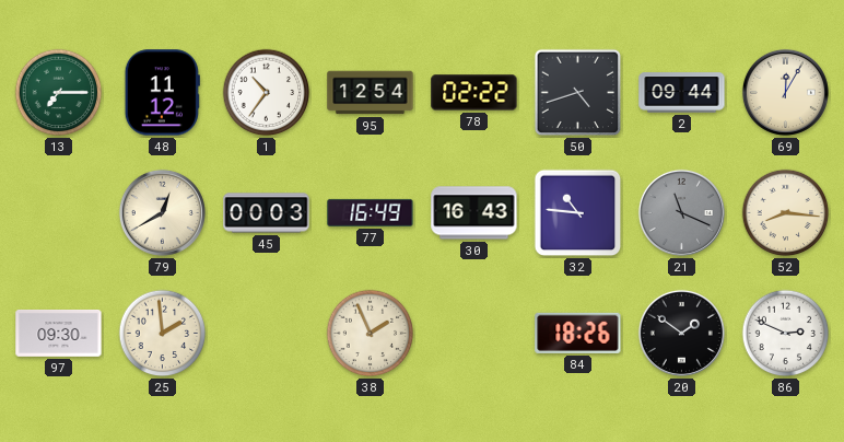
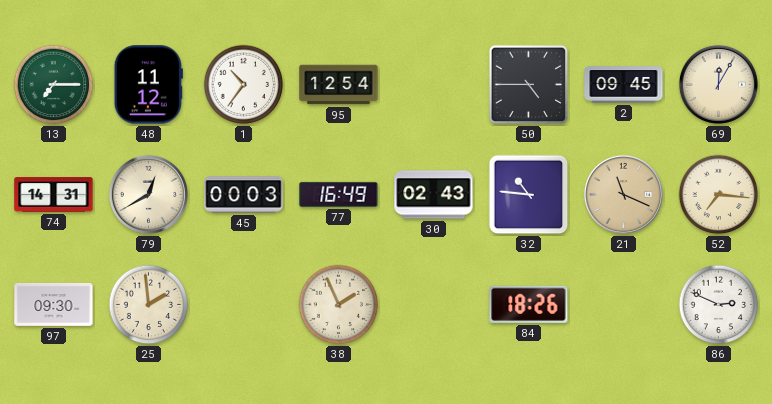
78: 02:22 -> none (474, 93)
50: 4:42 -> 4:45 (529, 85)
2: 09:44 -> 09:45 (624, 85)
74: none -> 14:31 (54, 195)
30: 16:43 -> 02:43 (434, 195)
21 dial: grey -> champagne (623, 194)
52: 8:16 -> 7:16 (719, 195)
20: 1:51 -> none (681, 333)
